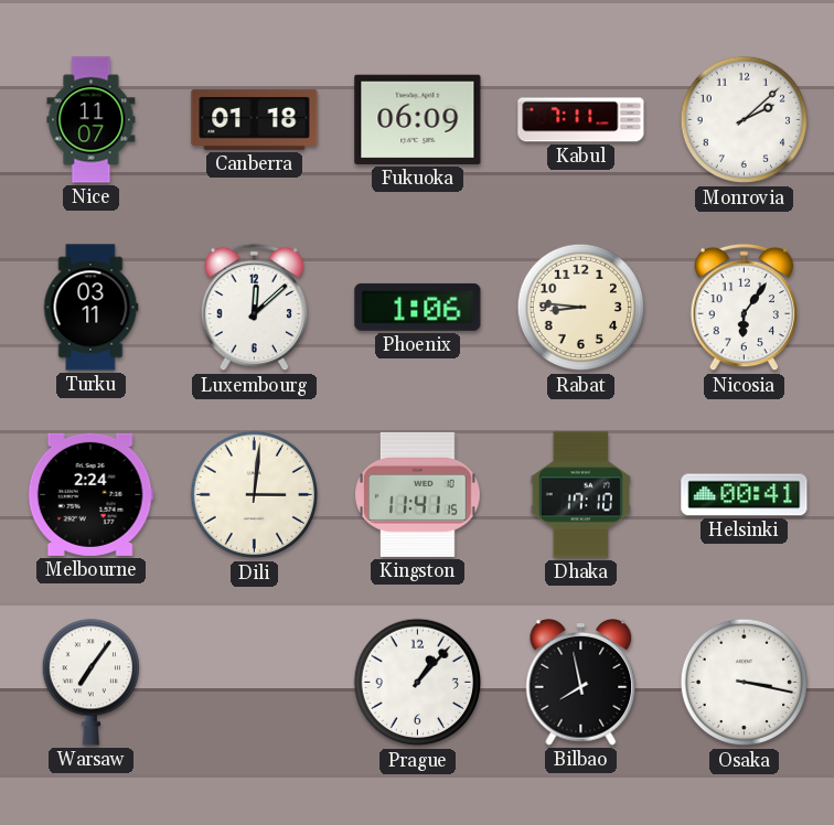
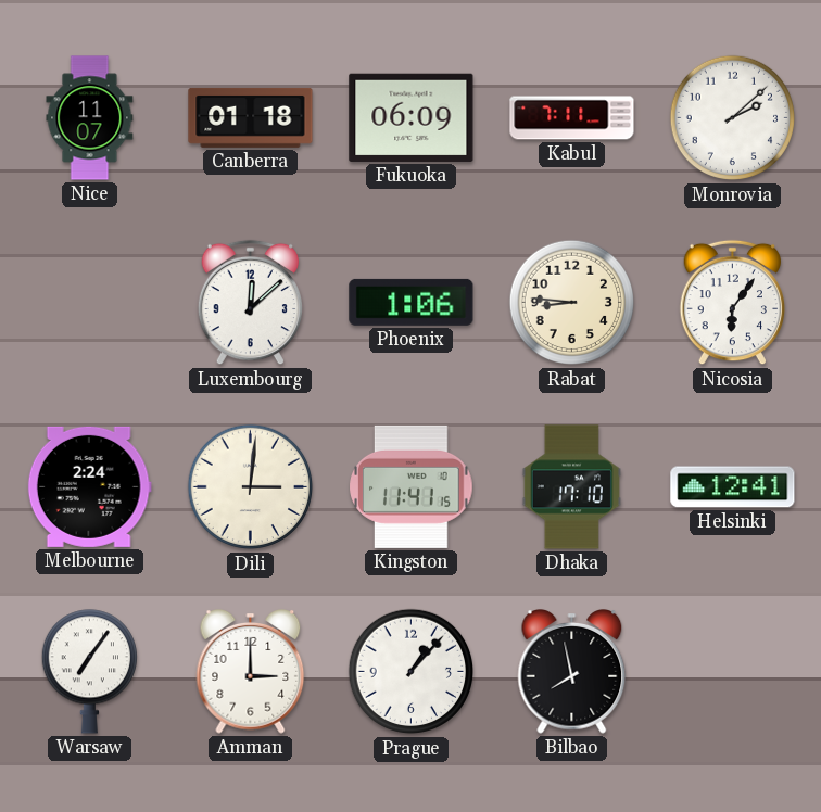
Turku: 03:11 -> none (92, 308)
Helsinki: 00:41 -> 12:41 (733, 487)
Amman: none -> 3:00 (251, 672)
Osaka: 3:17 -> none (745, 683)
